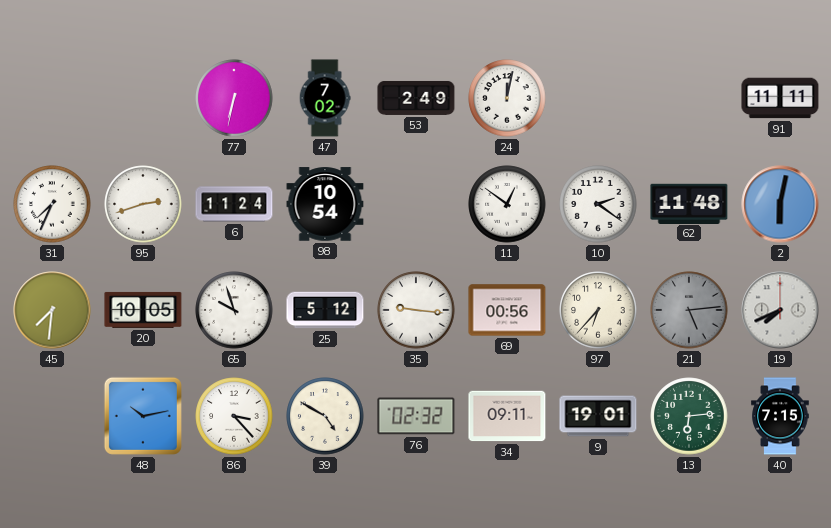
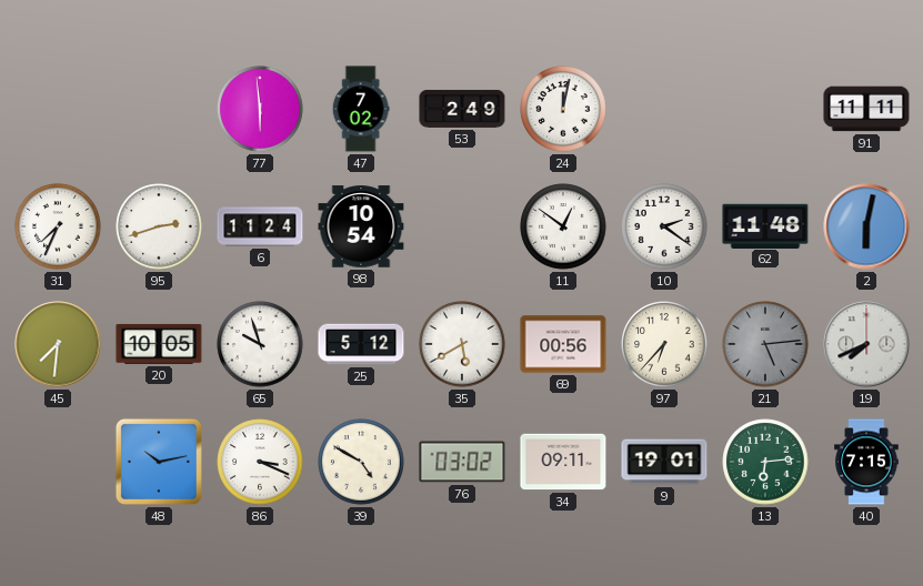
77: 6:32 -> 5:59 (260, 109)
35: 9:16 -> 5:40 (462, 344)
86: 3:23 -> 3:19 (260, 462)
76: 02:32 -> 03:02 (462, 462)
